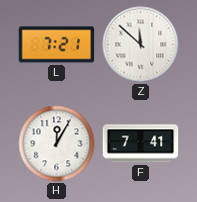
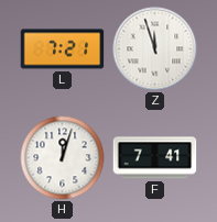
Z: 11:52 -> 11:57 (155, 49)
H: 12:05 -> 12:03 (63, 158)
